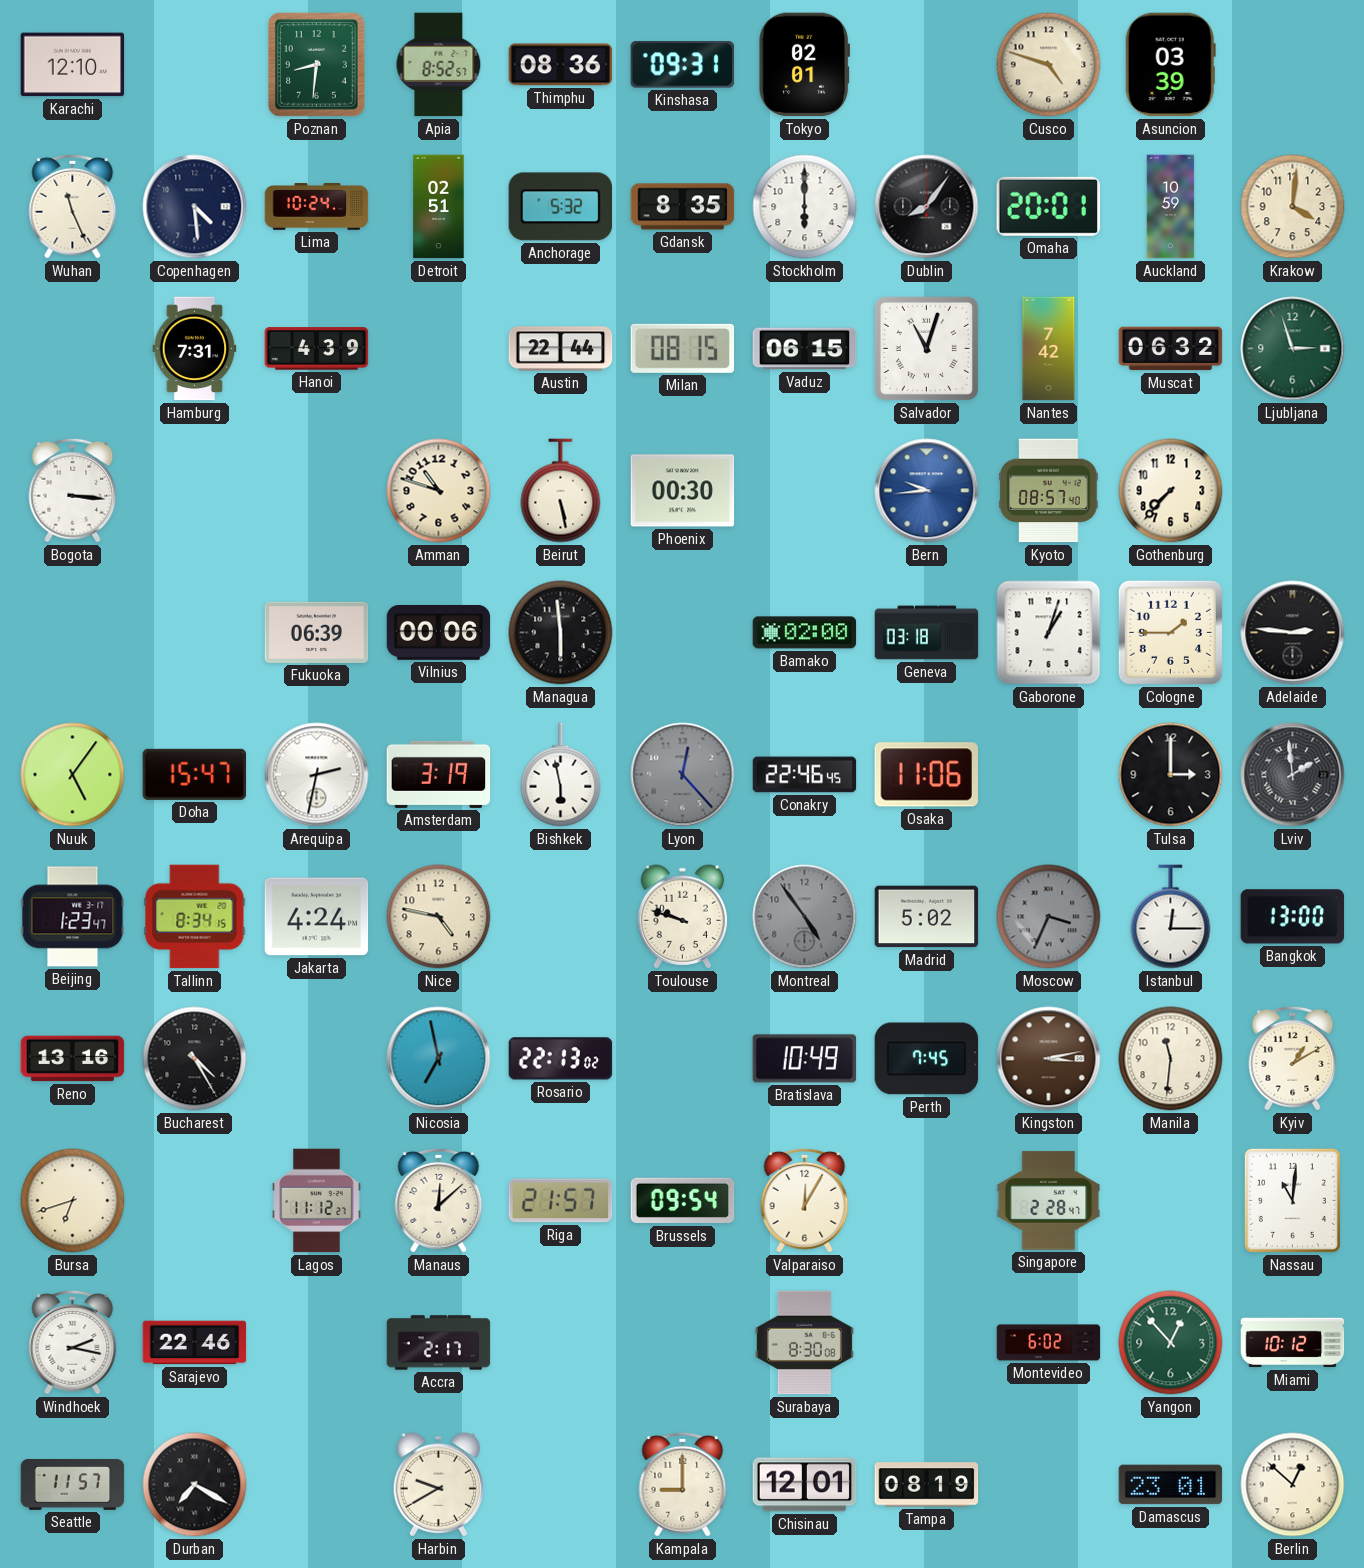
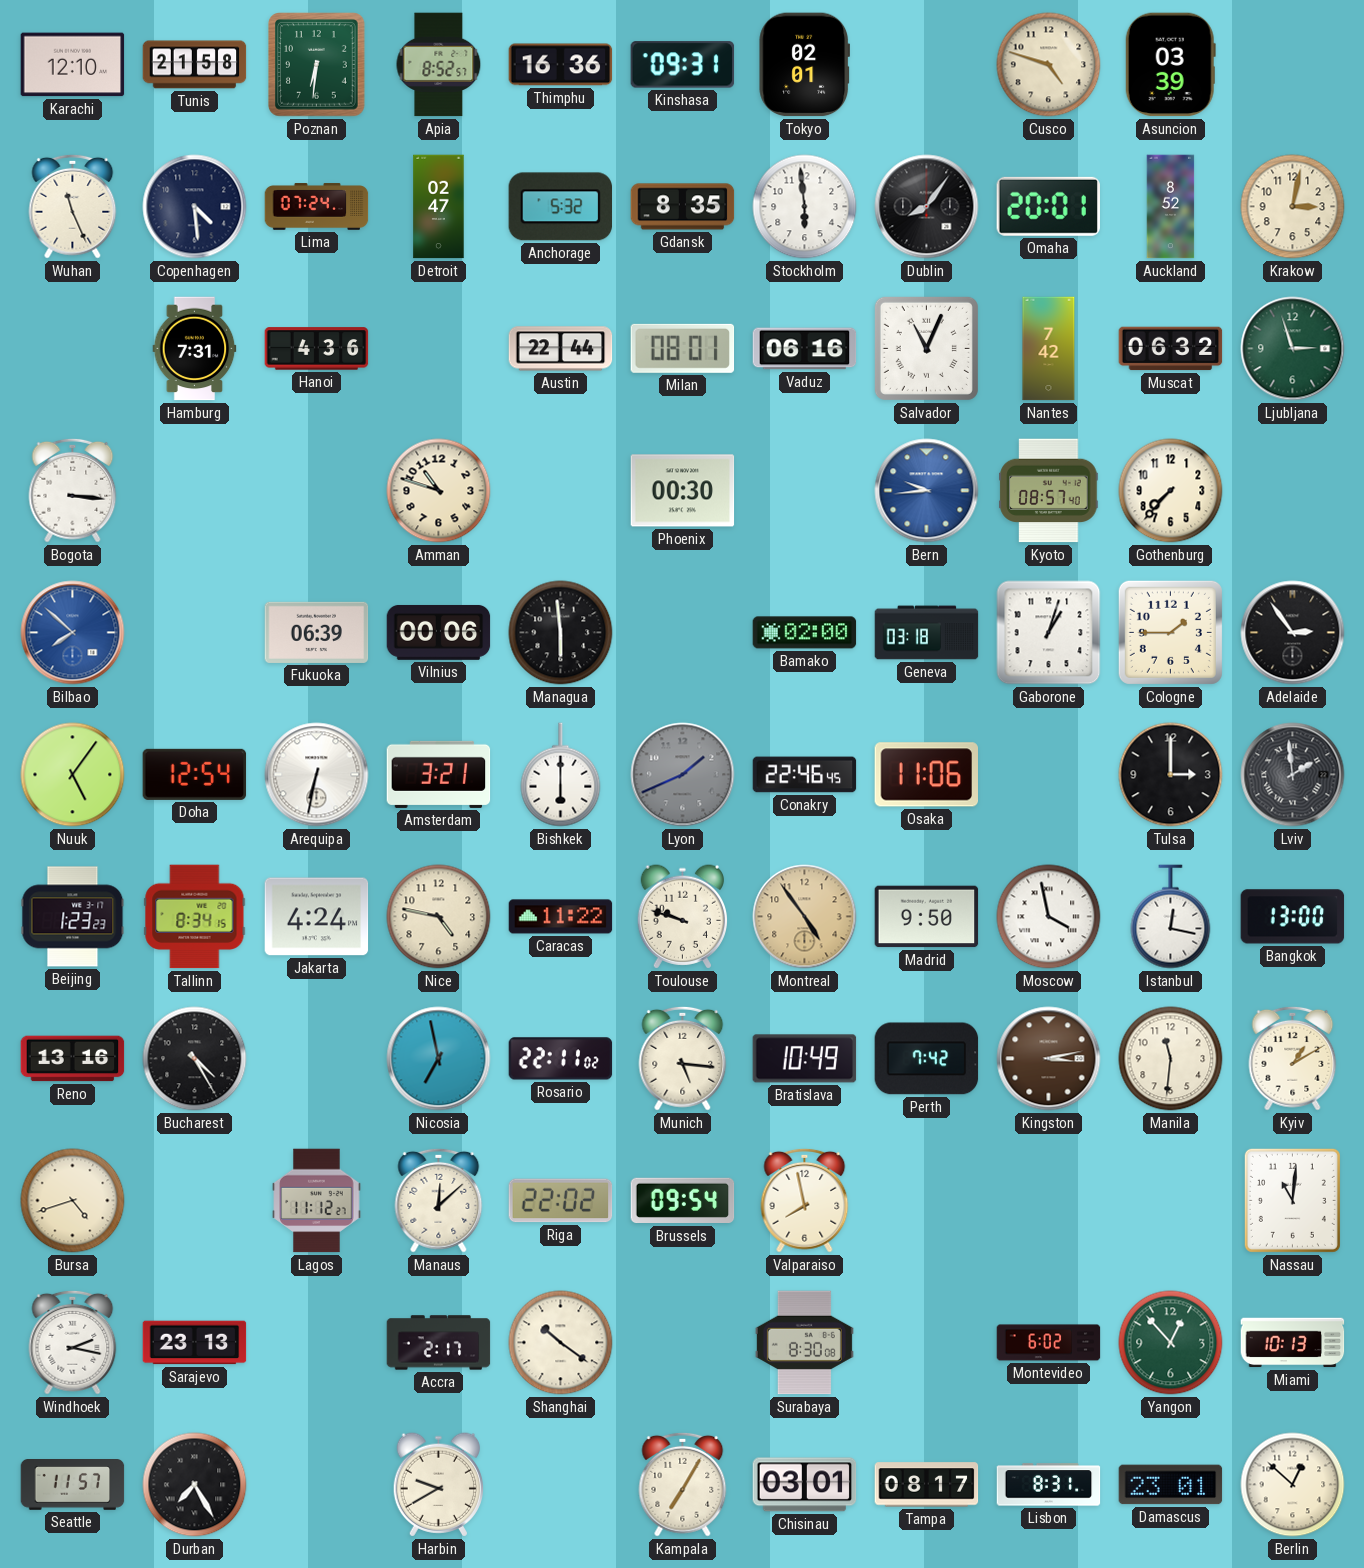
Tunis: none -> 21:58 (195, 65)
Poznan: 8:31 -> 6:31 (317, 65)
Thimphu: 08:36 -> 16:36 (561, 65)
Lima: 10:24 -> 07:24 (317, 207)
Detroit: 02:51 -> 02:47 (439, 207)
Stockholm: 6:00 -> 5:59 (805, 207)
Auckland: 10:59 -> 8:52 (1171, 207)
Krakow: 4:01 -> 3:02 (1293, 207)
Hanoi: 4:39 -> 4:36 (317, 349)
Milan: 08:15 -> 08:01 (683, 348)
Vaduz: 06:15 -> 06:16 (805, 349)
Salvador: 11:03 -> 11:04 (926, 348)
Beirut: 5:28 -> none (561, 491)
Bilbao: none -> 7:52 (73, 633)
Adelaide: 2:46 -> 2:54 (1293, 633)
Doha: 15:47 -> 12:54 (195, 774)
Arequipa: 2:32 -> 6:32 (317, 775)
Amsterdam: 3:19 -> 3:21 (439, 774)
Bishkek: 5:58 -> 6:00 (561, 775)
Lyon: 12:23 -> 1:41 (683, 775)
Beijing: 1:23:47 -> 1:23:23 (73, 917)
Caracas: none -> 11:22 (561, 917)
Montreal dial: grey -> champagne (805, 917)
Madrid: 5:02 -> 9:50 (927, 917)
Moscow: 3:34 -> 3:58 (1049, 917)
Moscow dial: grey -> white (1049, 917)
Istanbul: 12:15 -> 12:17 (1171, 917)
Rosario: 22:13 -> 22:11 (561, 1059)
Munich: none -> 5:16 (683, 1058)
Perth: 7:45 -> 7:42 (927, 1059)
Bursa: 6:42 -> 4:42 (73, 1201)
Riga: 21:57 -> 22:02 (561, 1201)
Valparaiso: 12:05 -> 7:58 (805, 1200)
Singapore: 2:28 -> none (1049, 1201)
Sarajevo: 22:46 -> 23:13 (195, 1343)
Shanghai: none -> 10:21 (561, 1343)
Miami: 10:12 -> 10:13 (1293, 1343)
Durban: 7:20 -> 7:25 (195, 1485)
Kampala: 9:00 -> 7:05 (683, 1484)
Chisinau: 12:01 -> 03:01 (805, 1485)
Tampa: 08:19 -> 08:17 (927, 1485)
Lisbon: none -> 8:31 (1049, 1485)
